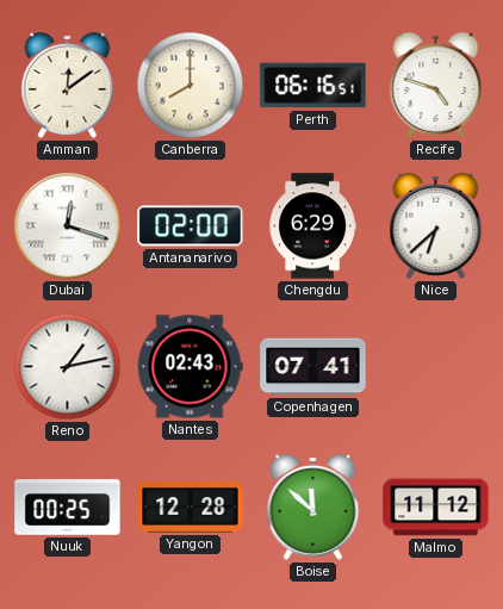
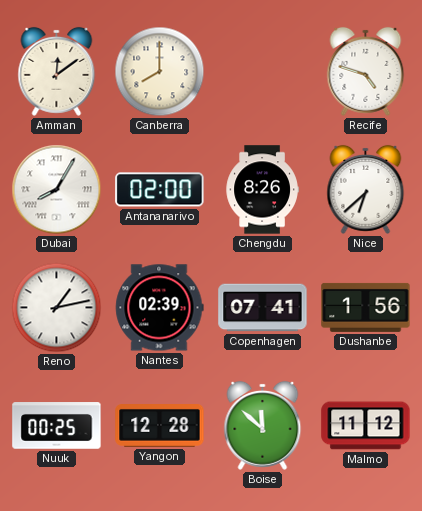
Perth: 06:16 -> none (313, 86)
Dubai: 12:18 -> 8:05 (57, 190)
Chengdu: 6:29 -> 8:26 (262, 190)
Nantes: 02:43 -> 02:39 (160, 308)
Dushanbe: none -> 1:56 (366, 307)
